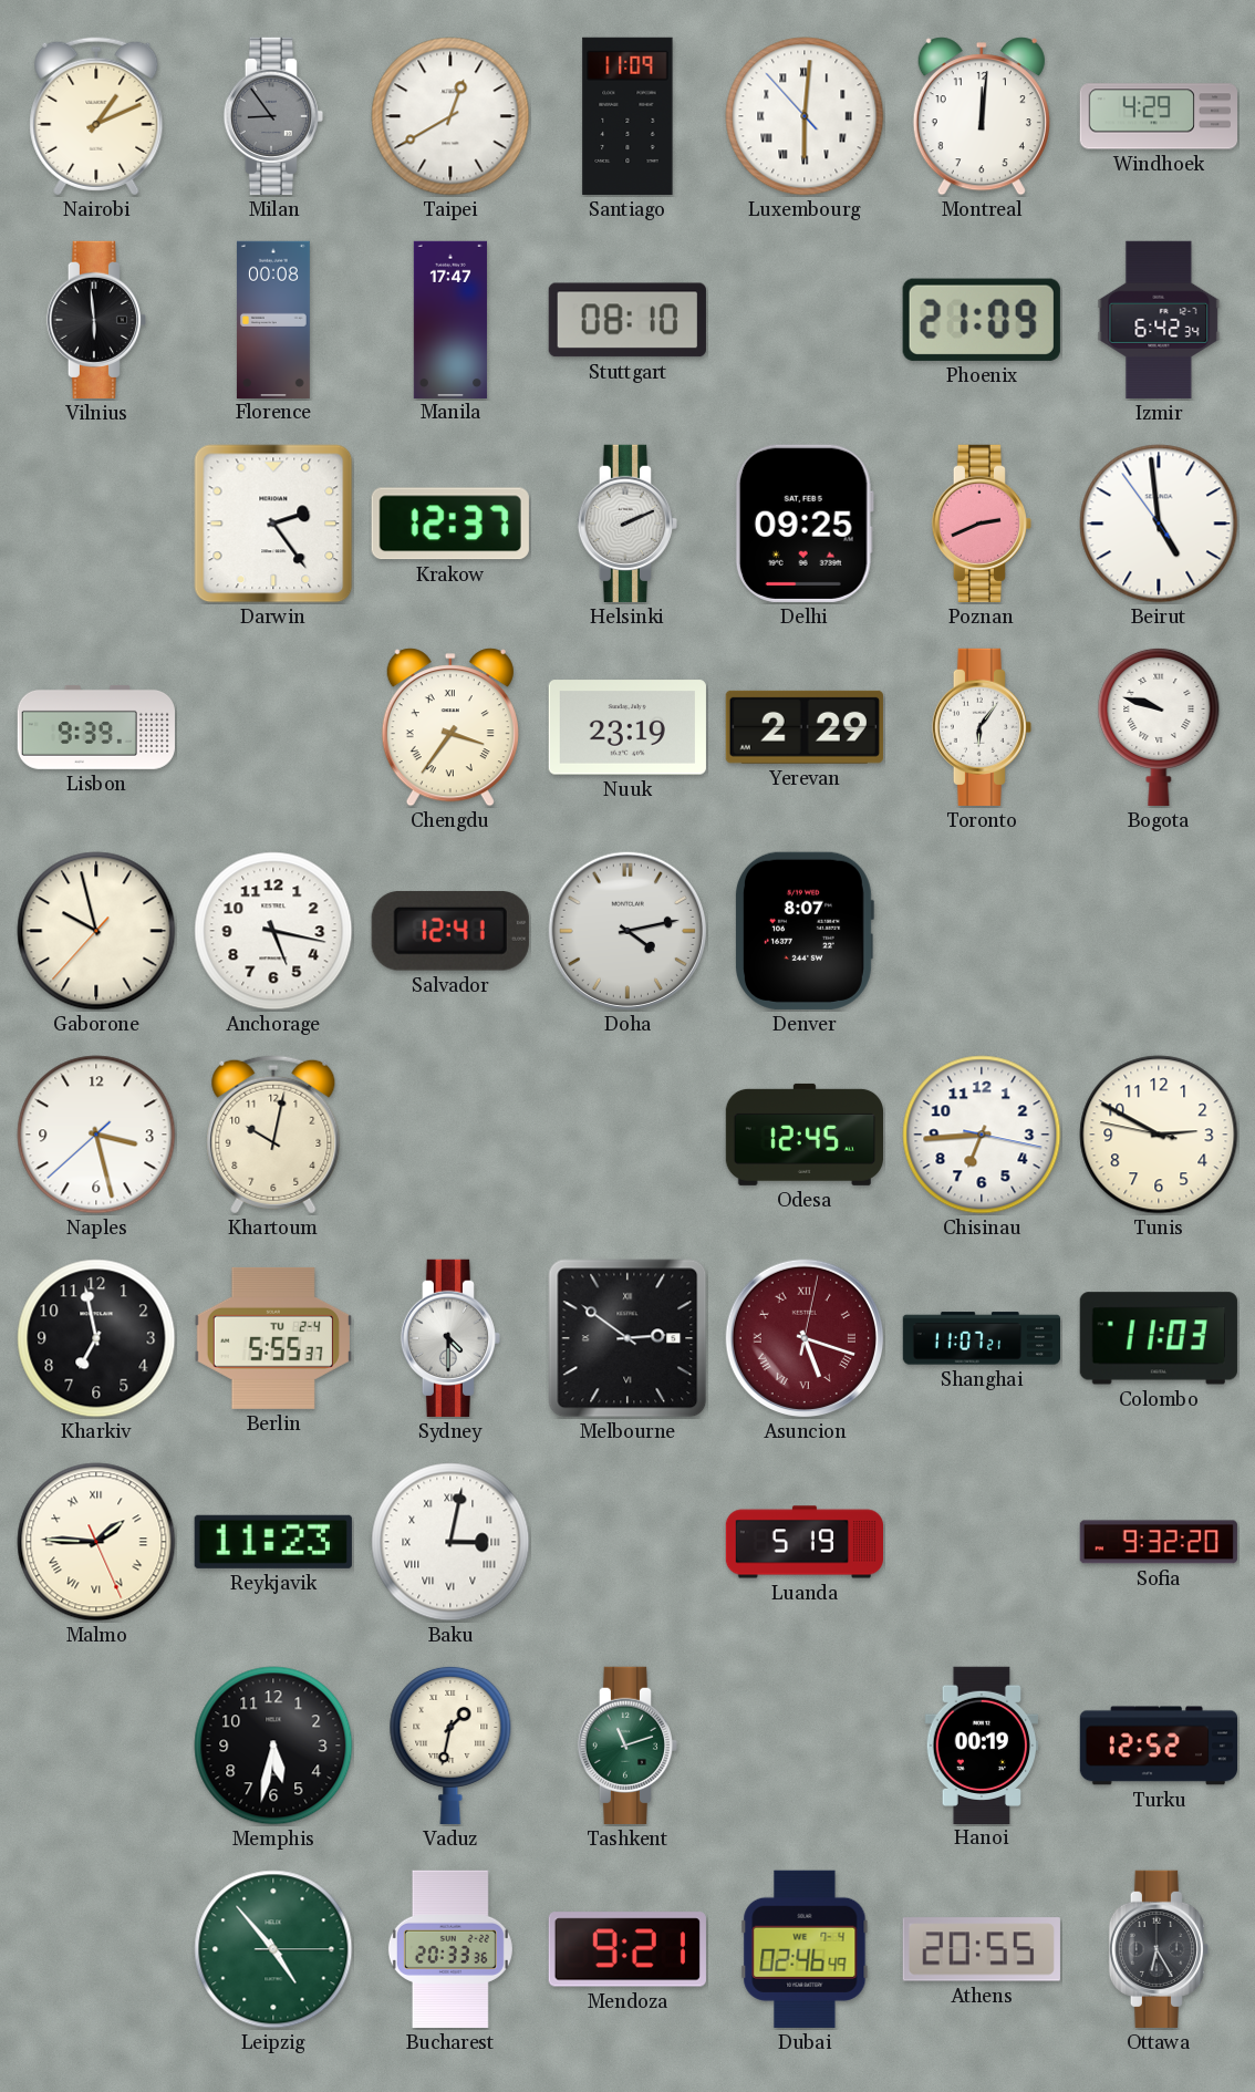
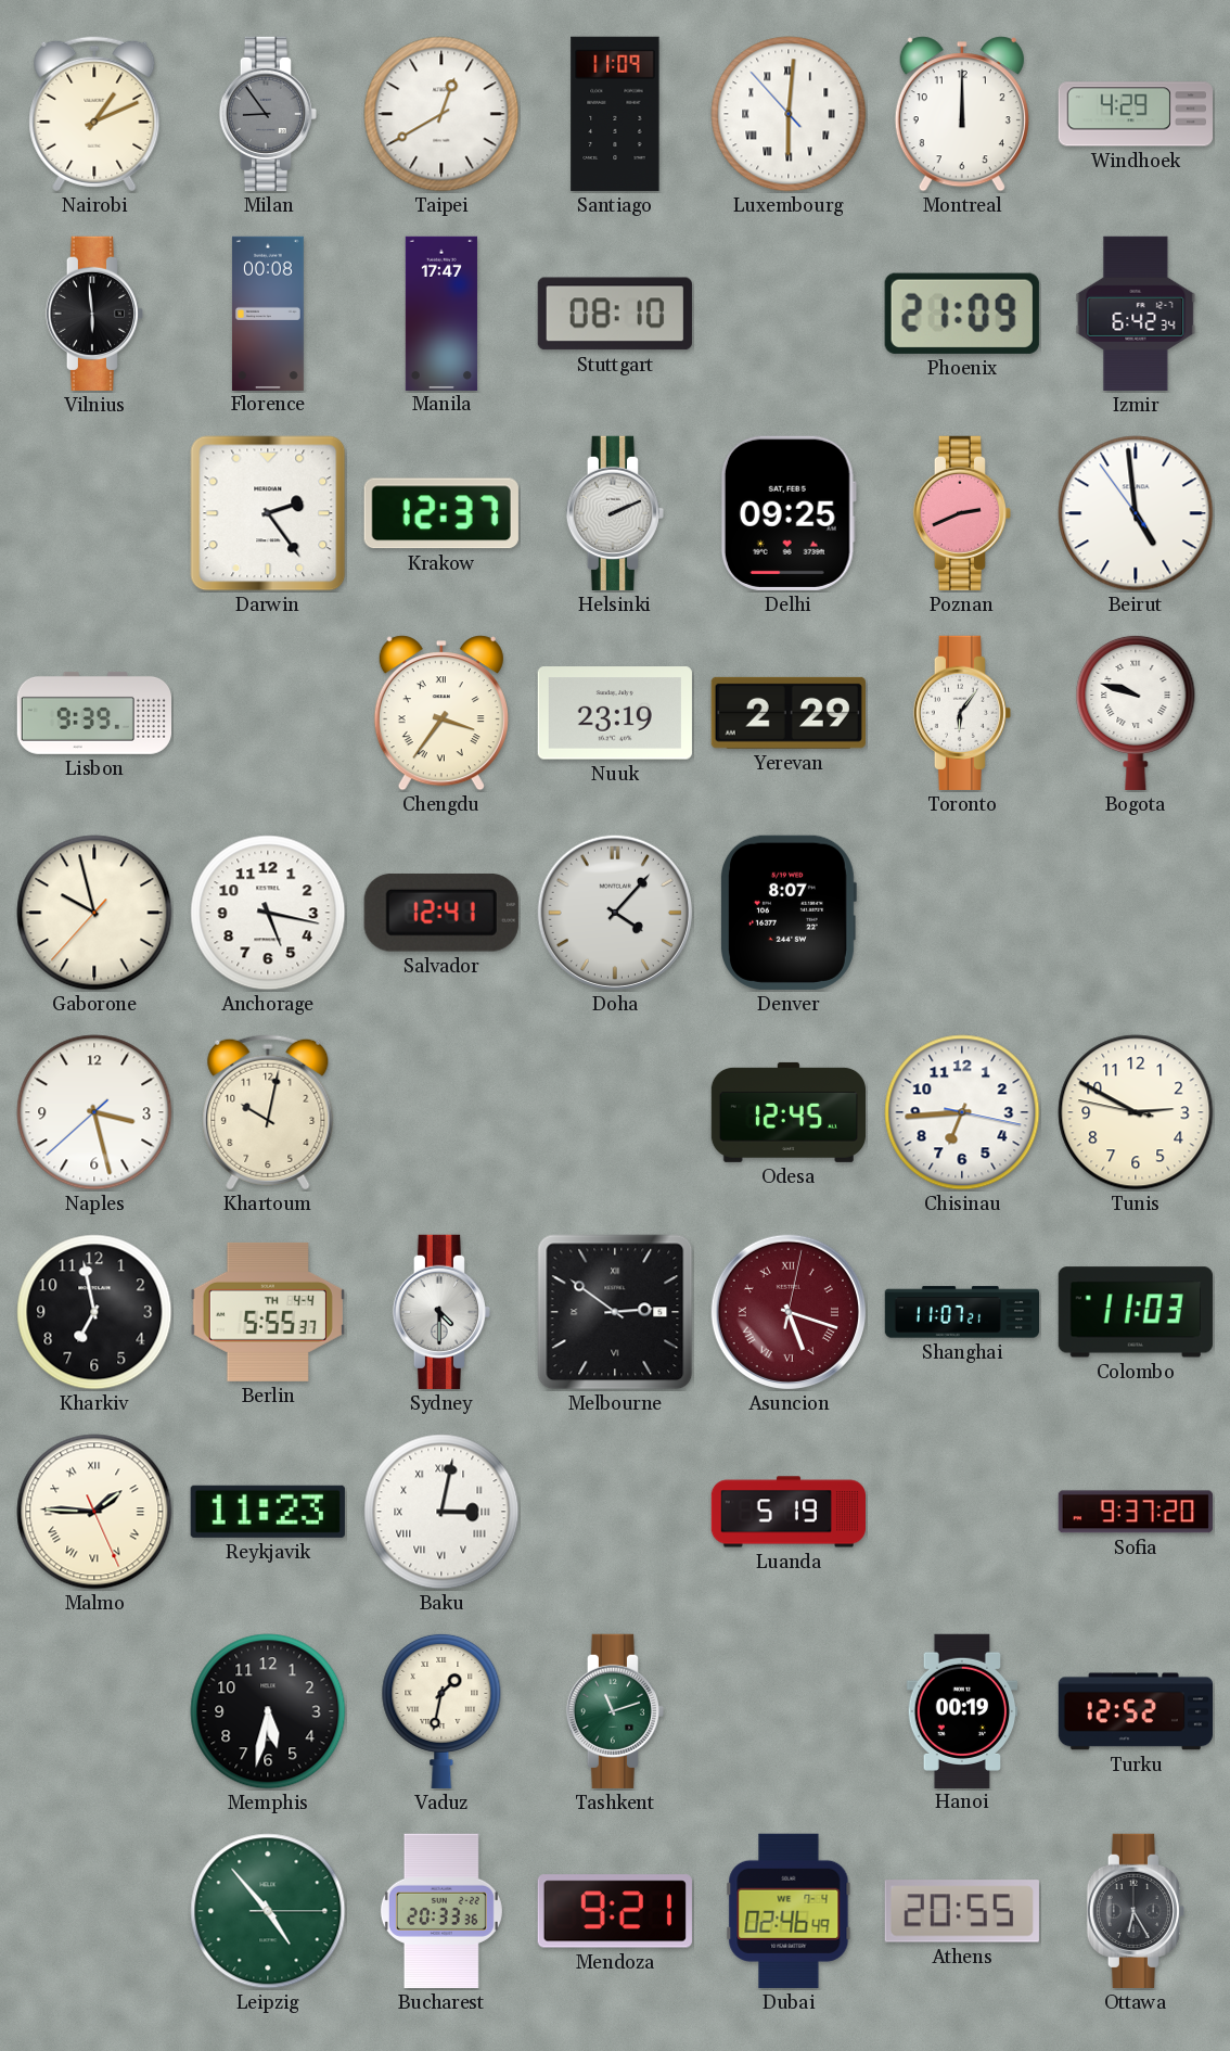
Montreal: 12:01 -> 12:00 (962, 114)
Doha: 4:13 -> 4:07 (615, 913)
Berlin date: TU 2-4 -> TH 4-4 (268, 1312)
Sofia: 9:32 -> 9:37 (1136, 1512)
